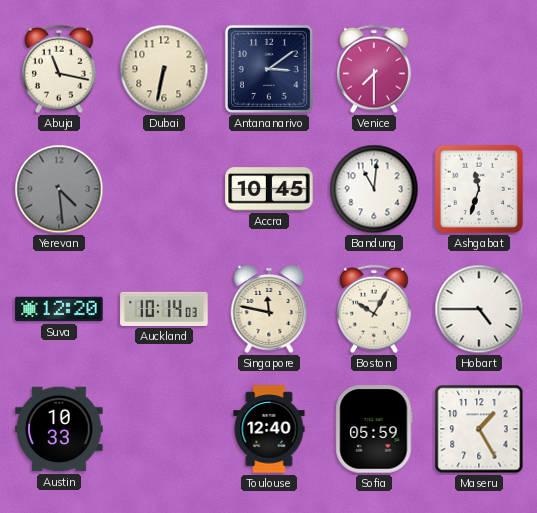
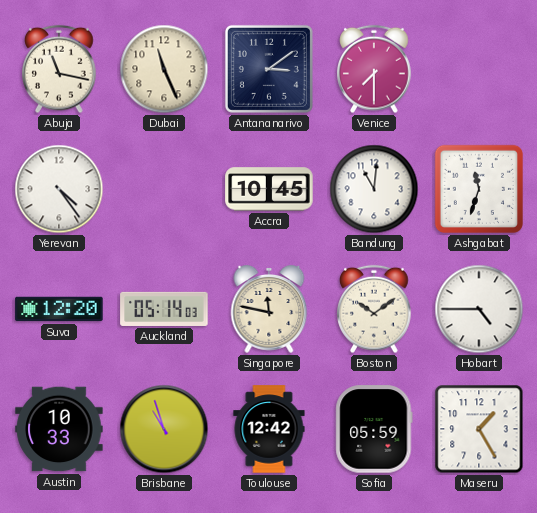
Dubai: 6:32 -> 11:26 (164, 69)
Yerevan: 4:29 -> 4:24 (59, 189)
Yerevan dial: grey -> white (59, 189)
Auckland: 10:14 -> 05:14 (164, 309)
Boston: 10:05 -> 10:09 (374, 309)
Brisbane: none -> 10:57 (164, 429)
Toulouse: 12:40 -> 12:42 (269, 429)
